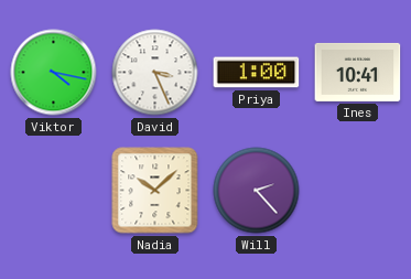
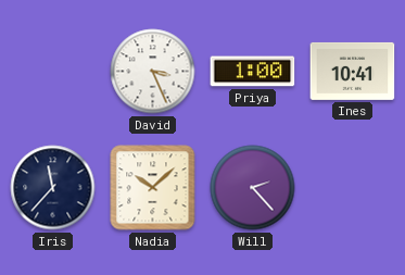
Viktor: 4:17 -> none (54, 73)
Iris: none -> 11:37 (53, 188)
